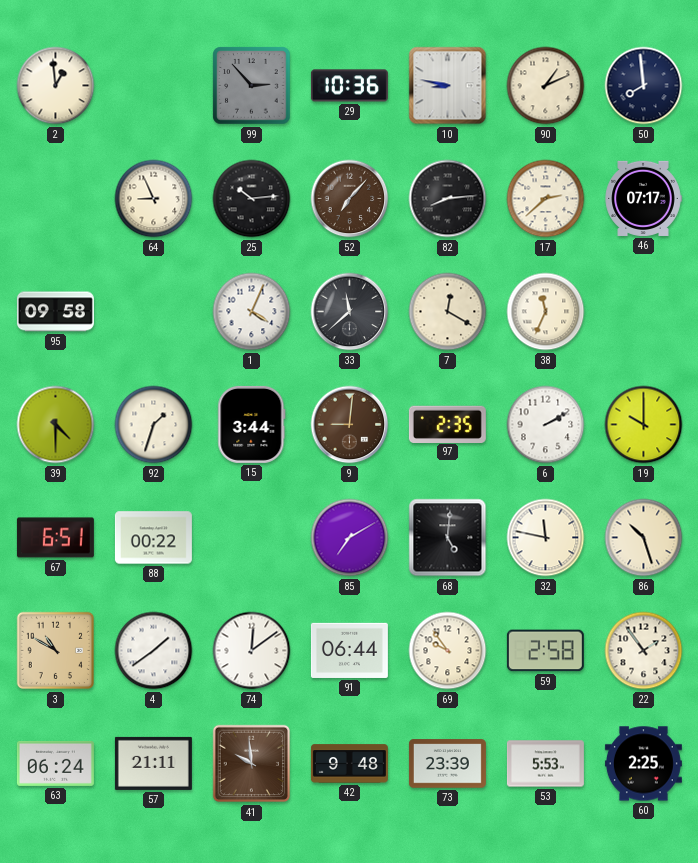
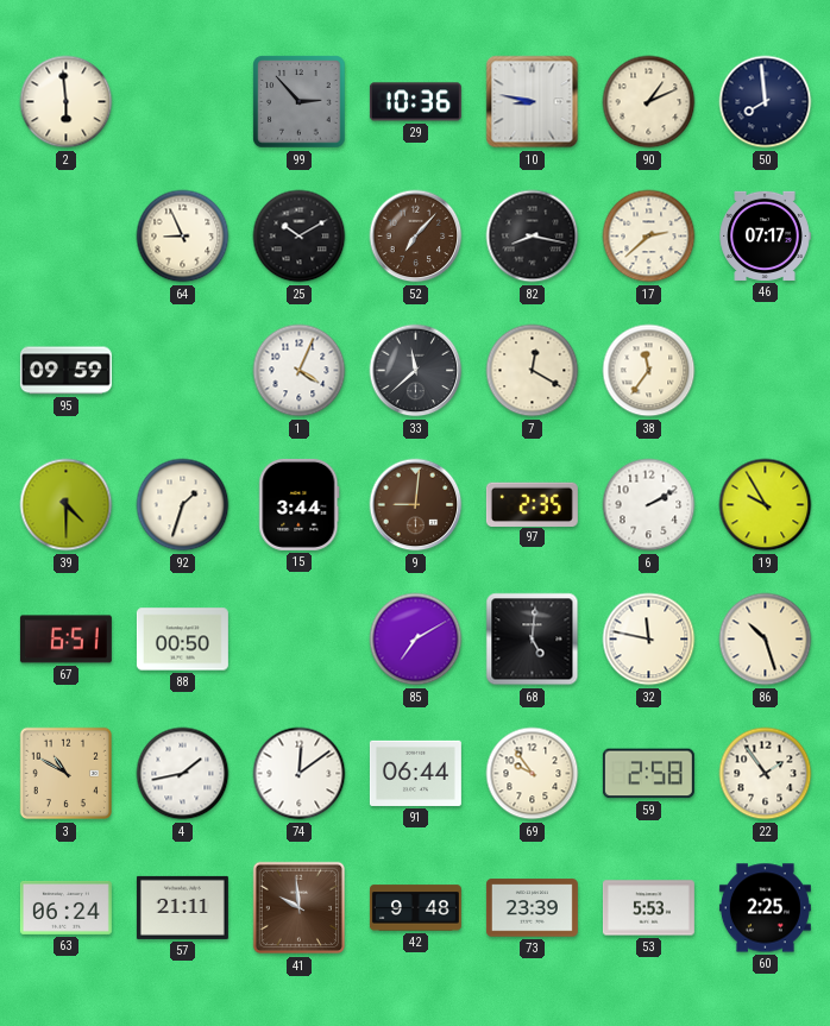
2: 12:59 -> 5:59 (67, 102)
25: 10:14 -> 10:10 (300, 237)
82: 8:14 -> 8:17 (533, 237)
95: 09:58 -> 09:59 (65, 371)
38: 11:34 -> 11:36 (649, 371)
19: 10:00 -> 9:55 (766, 505)
88: 00:22 -> 00:50 (182, 640)
4: 1:39 -> 1:43 (183, 774)
